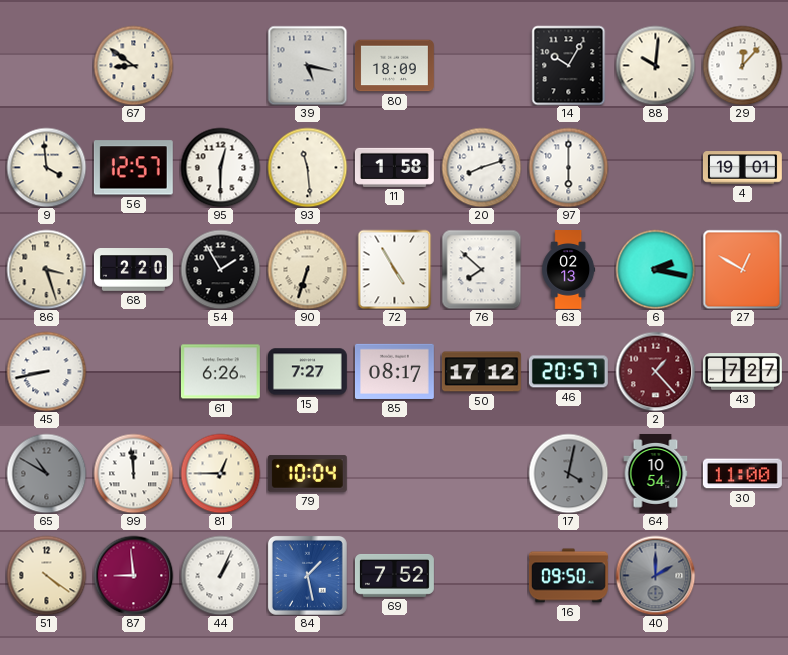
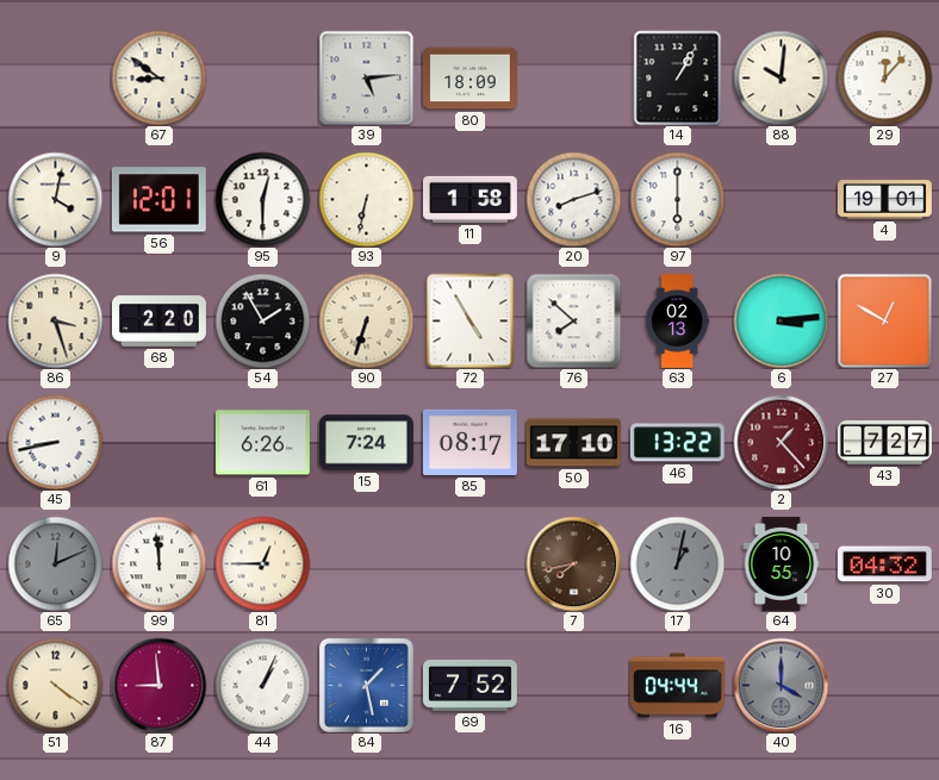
39: 5:17 -> 5:14 (366, 77)
14: 10:05 -> 1:05 (678, 77)
9: 3:59 -> 4:02 (55, 199)
56: 12:57 -> 12:01 (158, 200)
93: 11:29 -> 6:32 (366, 199)
6: 2:17 -> 3:14 (781, 320)
15: 7:27 -> 7:24 (366, 443)
50: 17:12 -> 17:10 (573, 443)
46: 20:57 -> 13:22 (677, 443)
65: 10:50 -> 12:11 (55, 563)
79: 10:04 -> none (307, 474)
7: none -> 7:43 (573, 563)
17: 4:02 -> 1:02 (677, 563)
64: 10:54 -> 10:55 (782, 563)
30: 11:00 -> 04:32 (884, 564)
16: 09:50 -> 04:44 (677, 686)
40: 2:00 -> 4:00 (781, 685)
